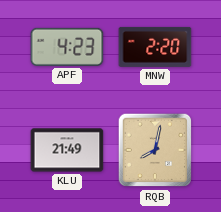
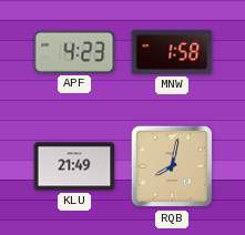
MNW: 2:20 -> 1:58 (172, 52)
